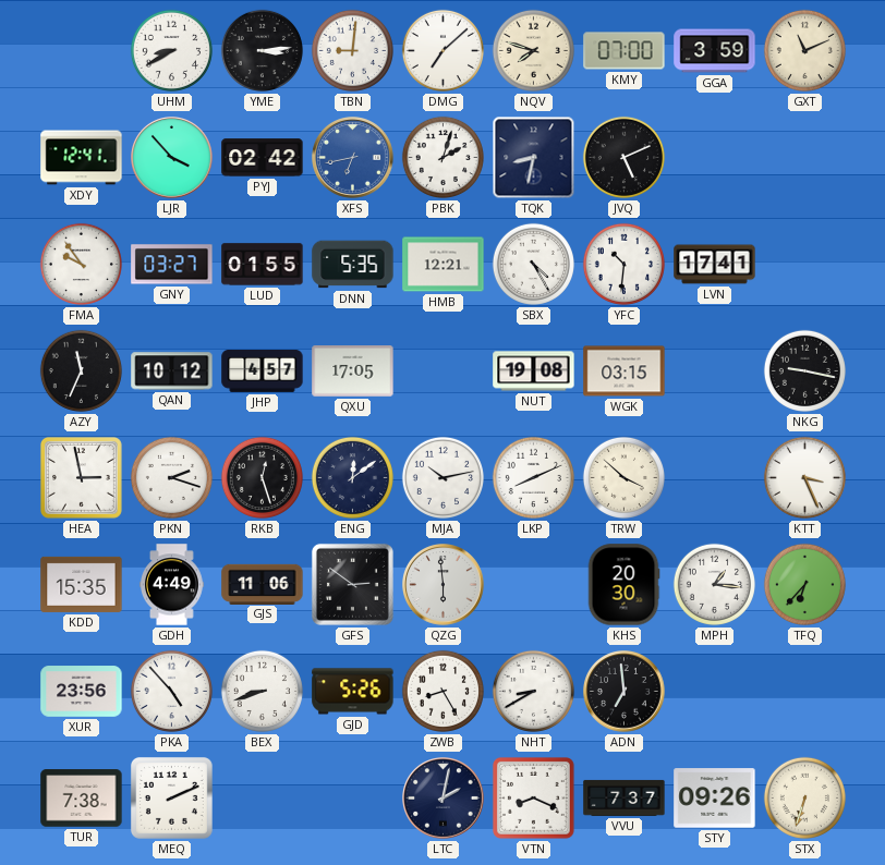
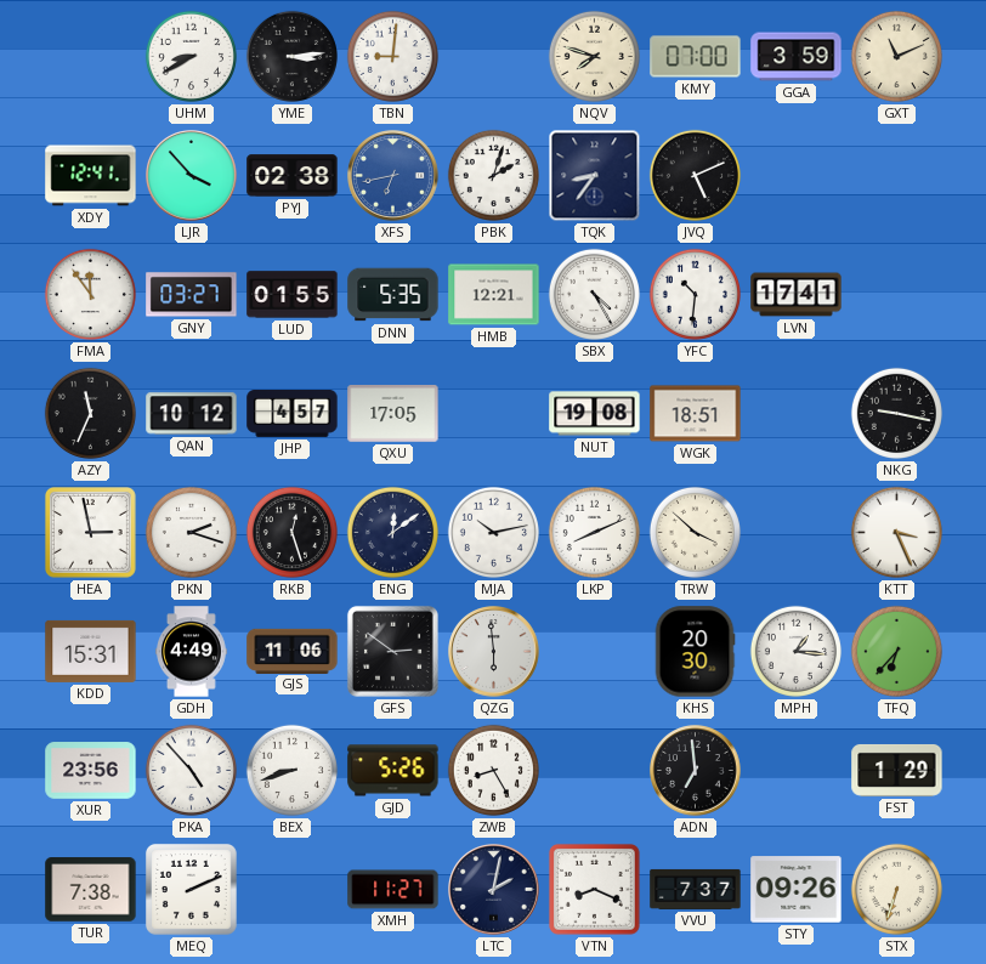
DMG: 7:08 -> none (442, 50)
PYJ: 02:42 -> 02:38 (293, 176)
TQK: 8:32 -> 8:36 (595, 176)
FMA: 9:54 -> 11:54 (90, 294)
WGK: 03:15 -> 18:51 (696, 414)
KDD: 15:35 -> 15:31 (91, 651)
NHT: 8:40 -> none (533, 691)
FST: none -> 1:29 (897, 770)
XMH: none -> 11:27 (393, 890)
